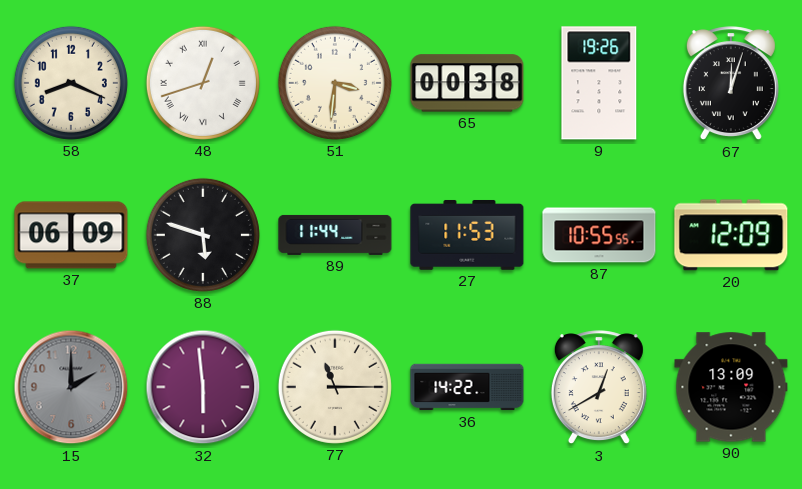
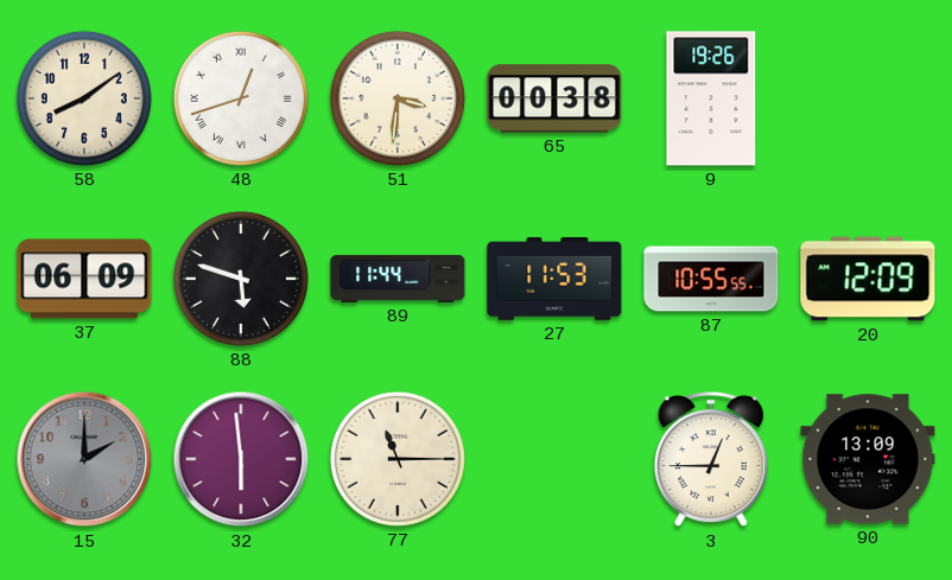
58: 8:19 -> 8:09 (84, 98)
67: 12:03 -> none (731, 84)
36: 14:22 -> none (467, 387)
3: 12:40 -> 12:45 (711, 460)
